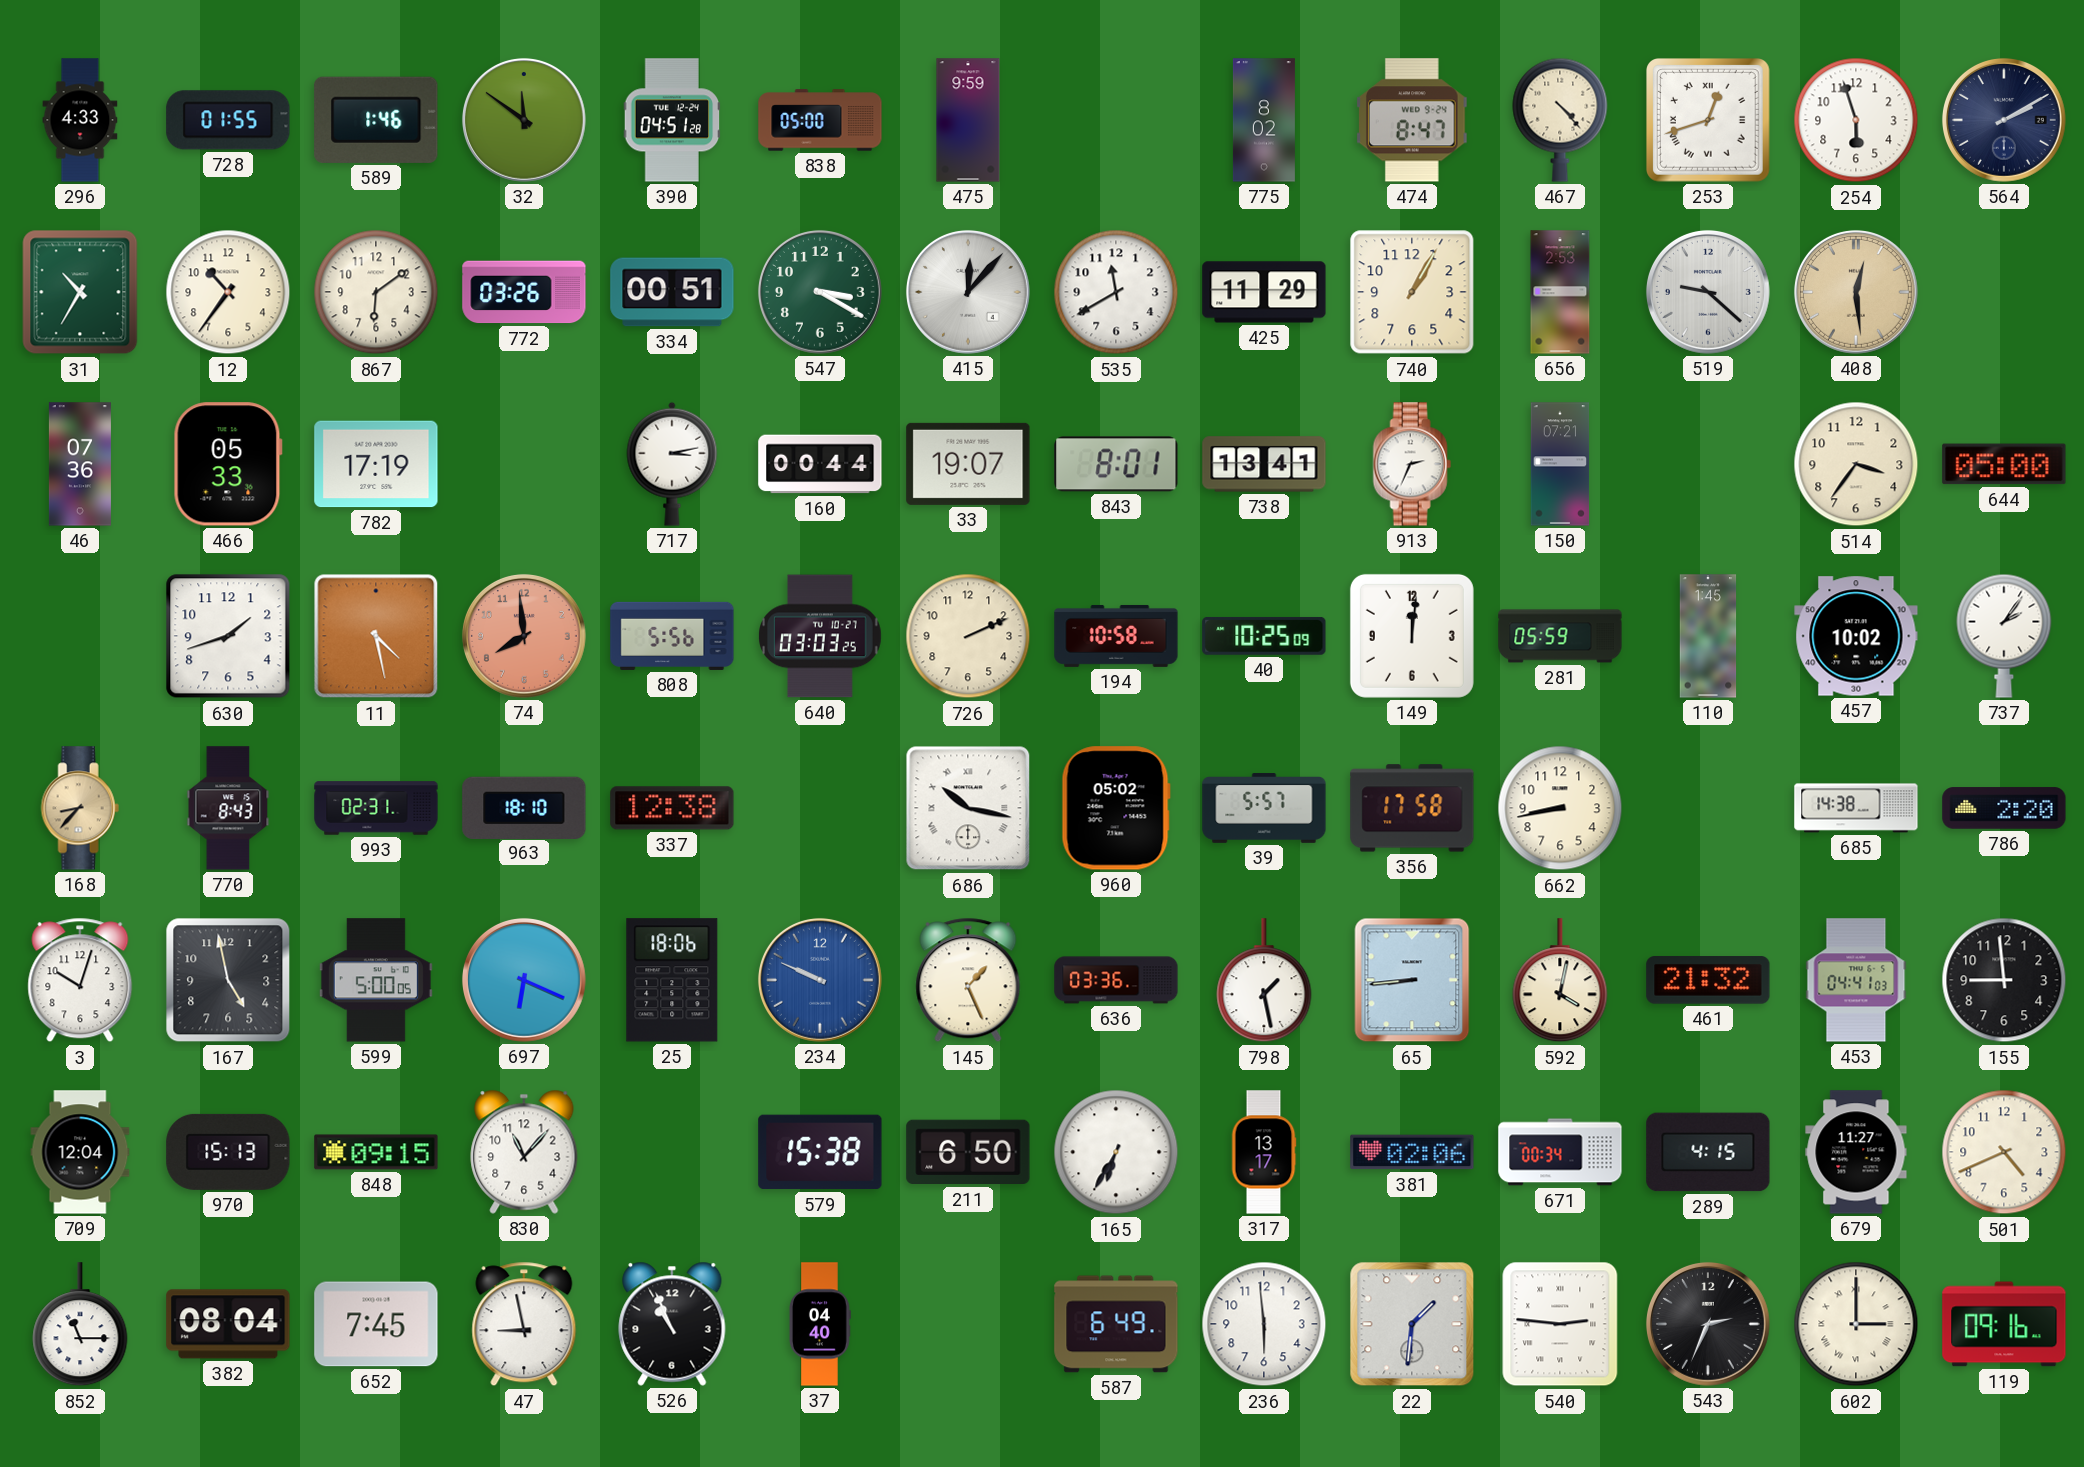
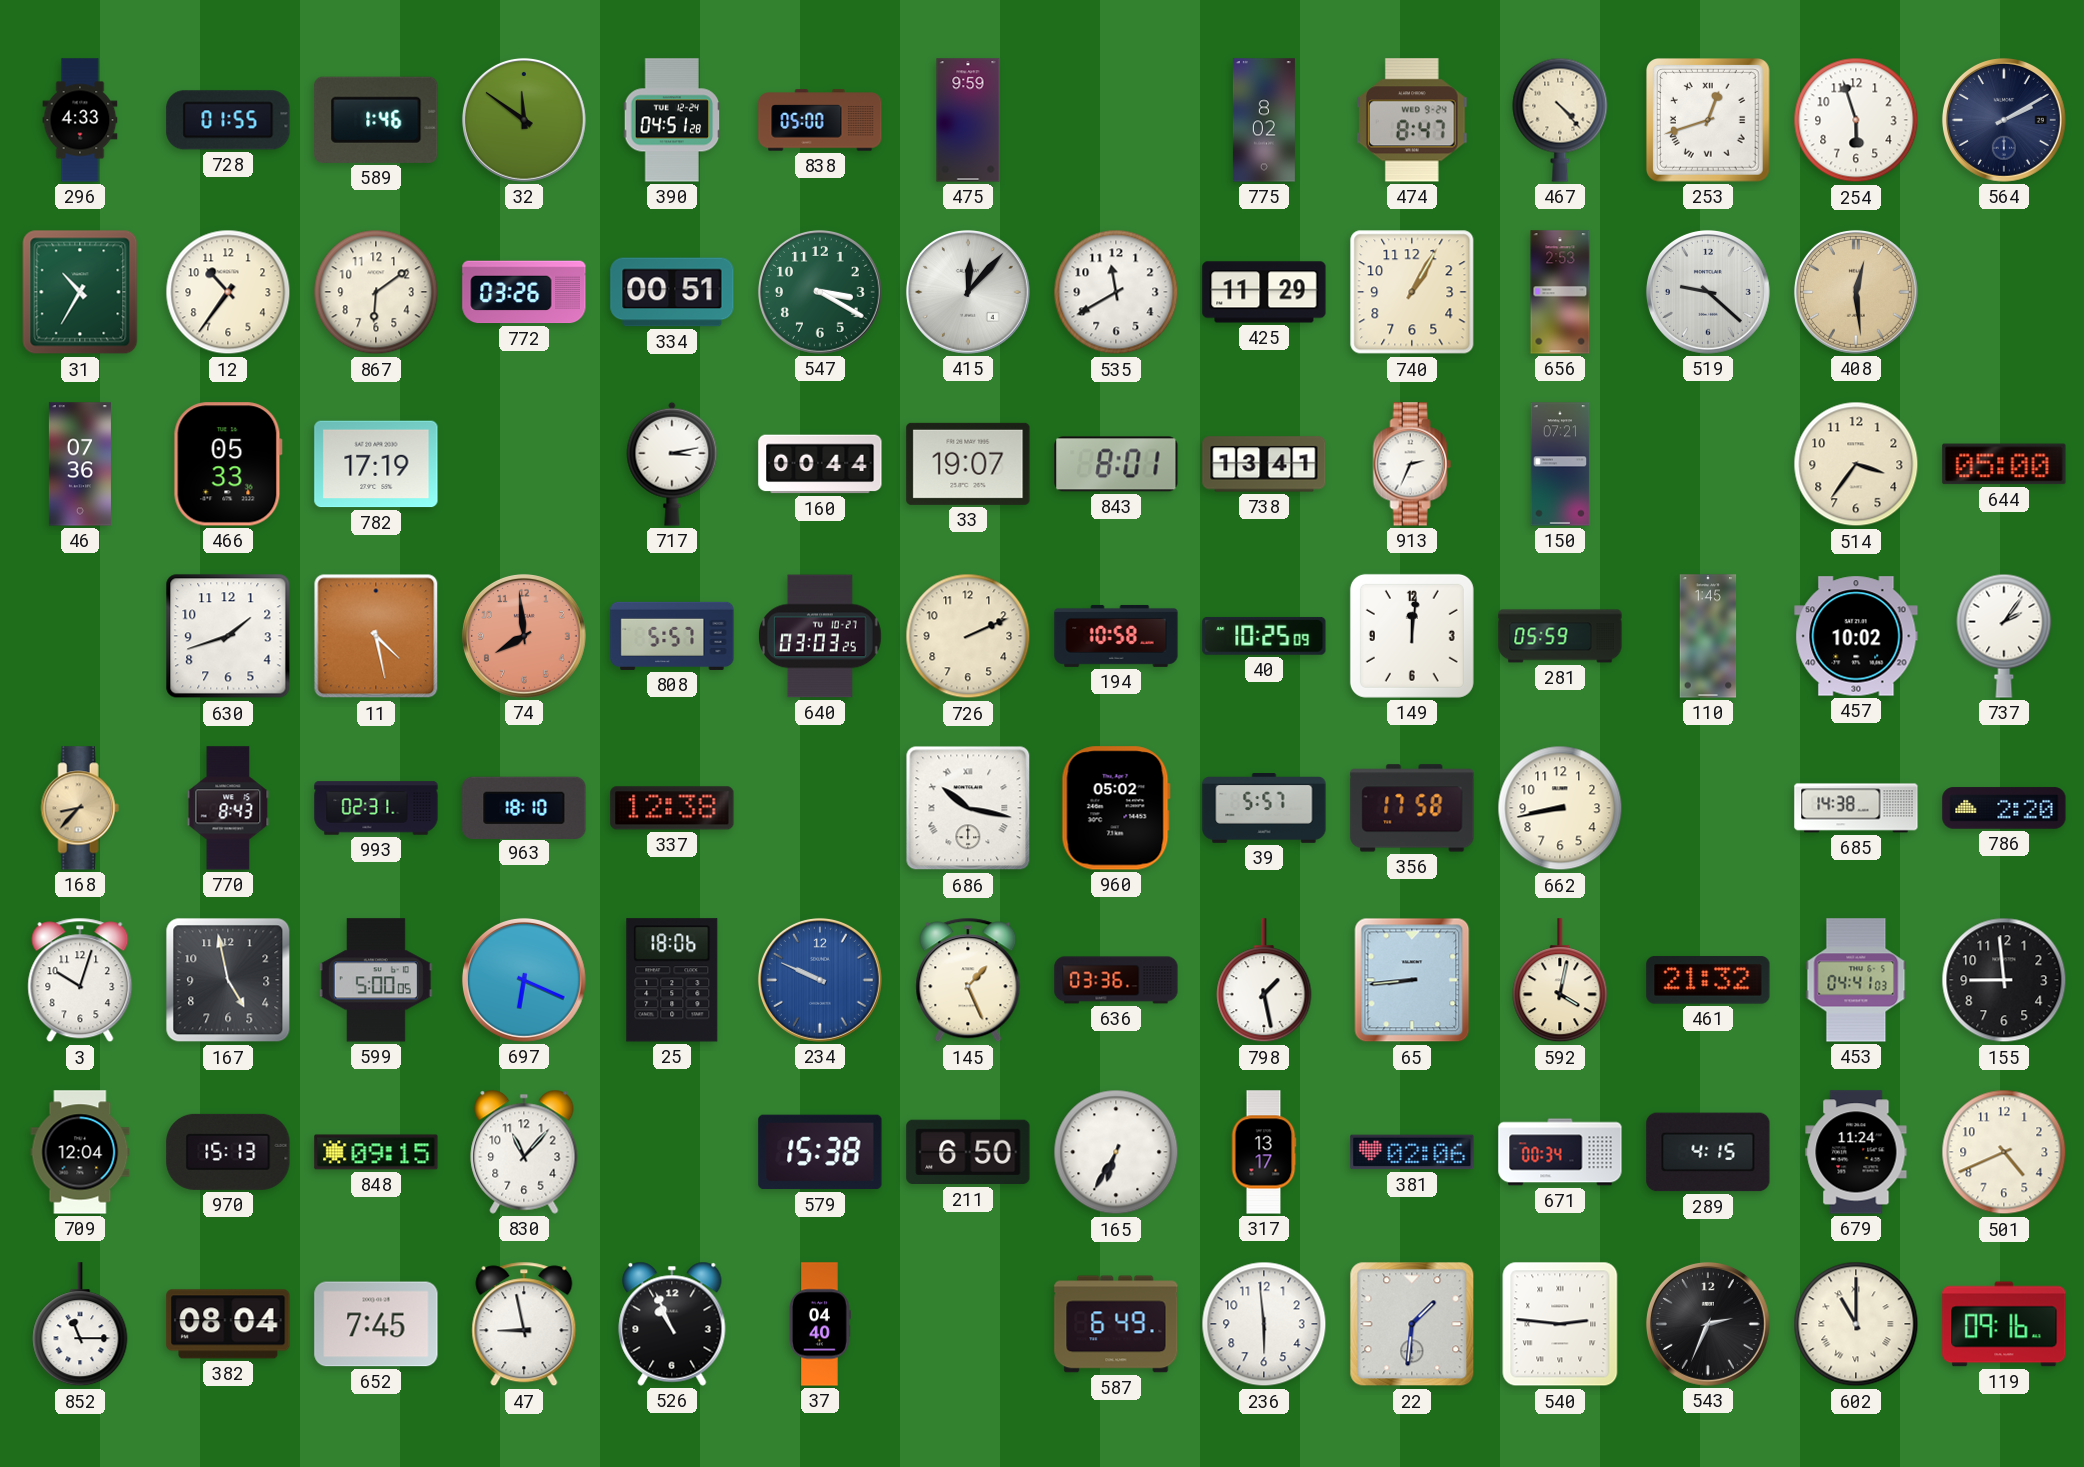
808: 5:56 -> 5:57 (672, 636)
679: 11:27 -> 11:24 (1856, 1152)
602: 3:00 -> 11:00 (1856, 1324)
